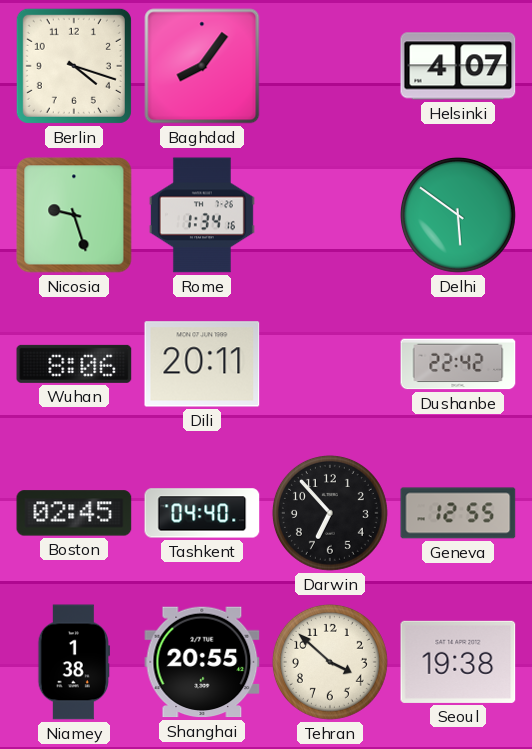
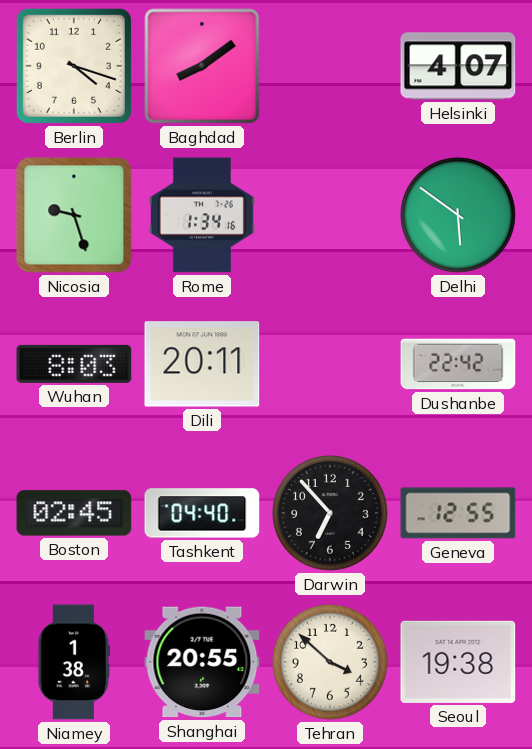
Baghdad: 8:06 -> 8:09 (202, 66)
Wuhan: 8:06 -> 8:03 (74, 364)
